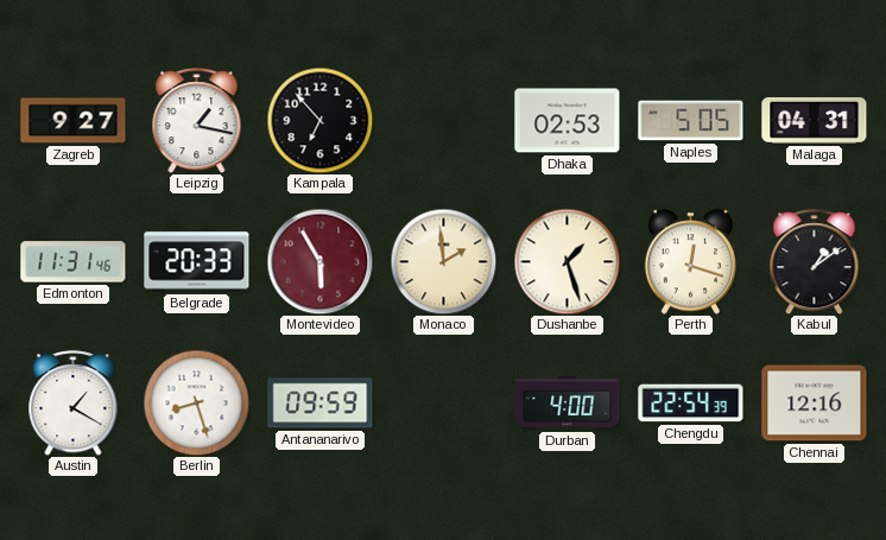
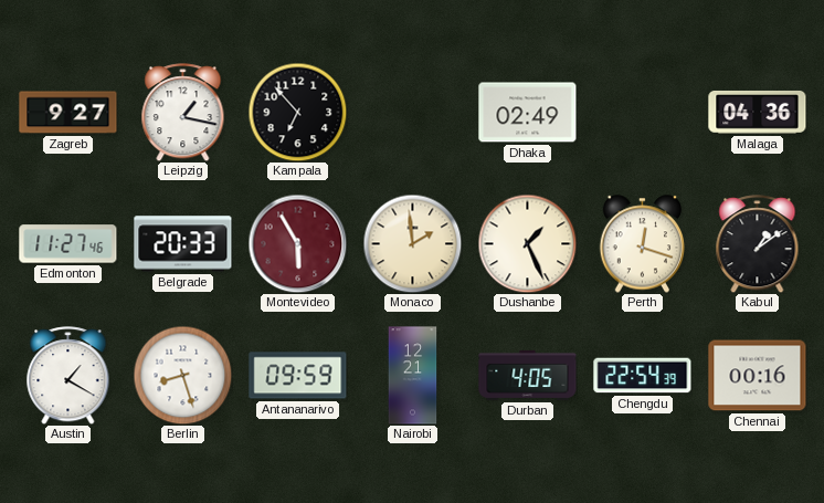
Dhaka: 02:53 -> 02:49 (528, 113)
Naples: 5:05 -> none (691, 121)
Malaga: 04:31 -> 04:36 (758, 112)
Edmonton: 11:31 -> 11:27 (68, 244)
Dushanbe: 1:27 -> 1:26 (527, 243)
Nairobi: none -> 12:21 (413, 376)
Durban: 4:00 -> 4:05 (528, 375)
Chennai: 12:16 -> 00:16 (758, 376)
